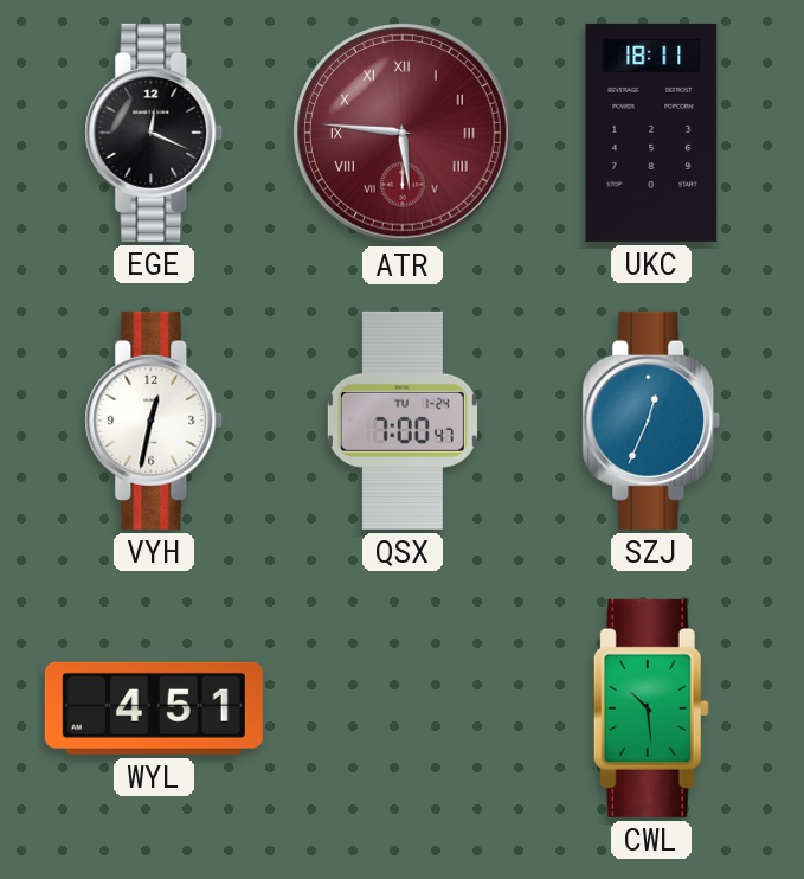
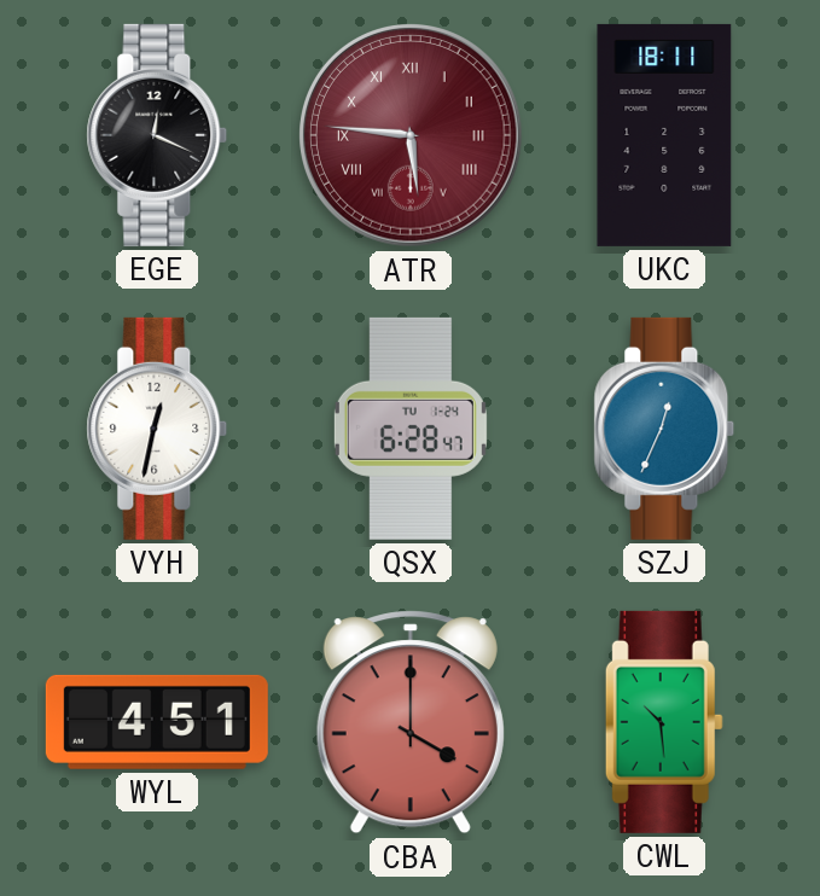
QSX: 7:00 -> 6:28 (411, 429)
CBA: none -> 4:00 (411, 722)
